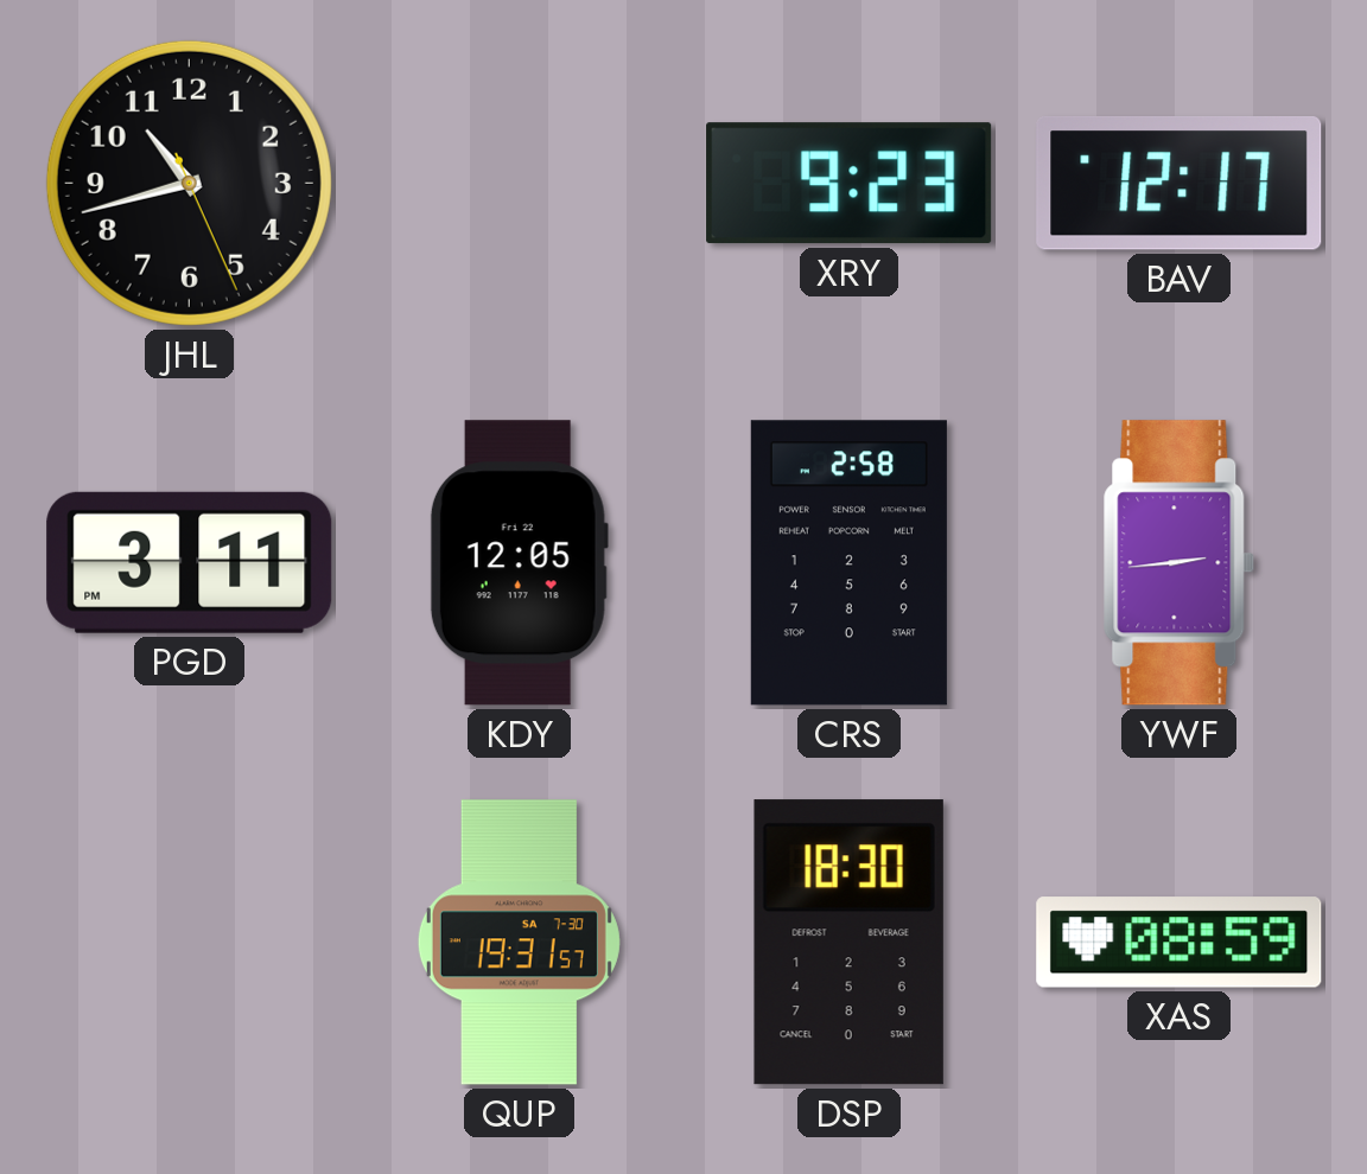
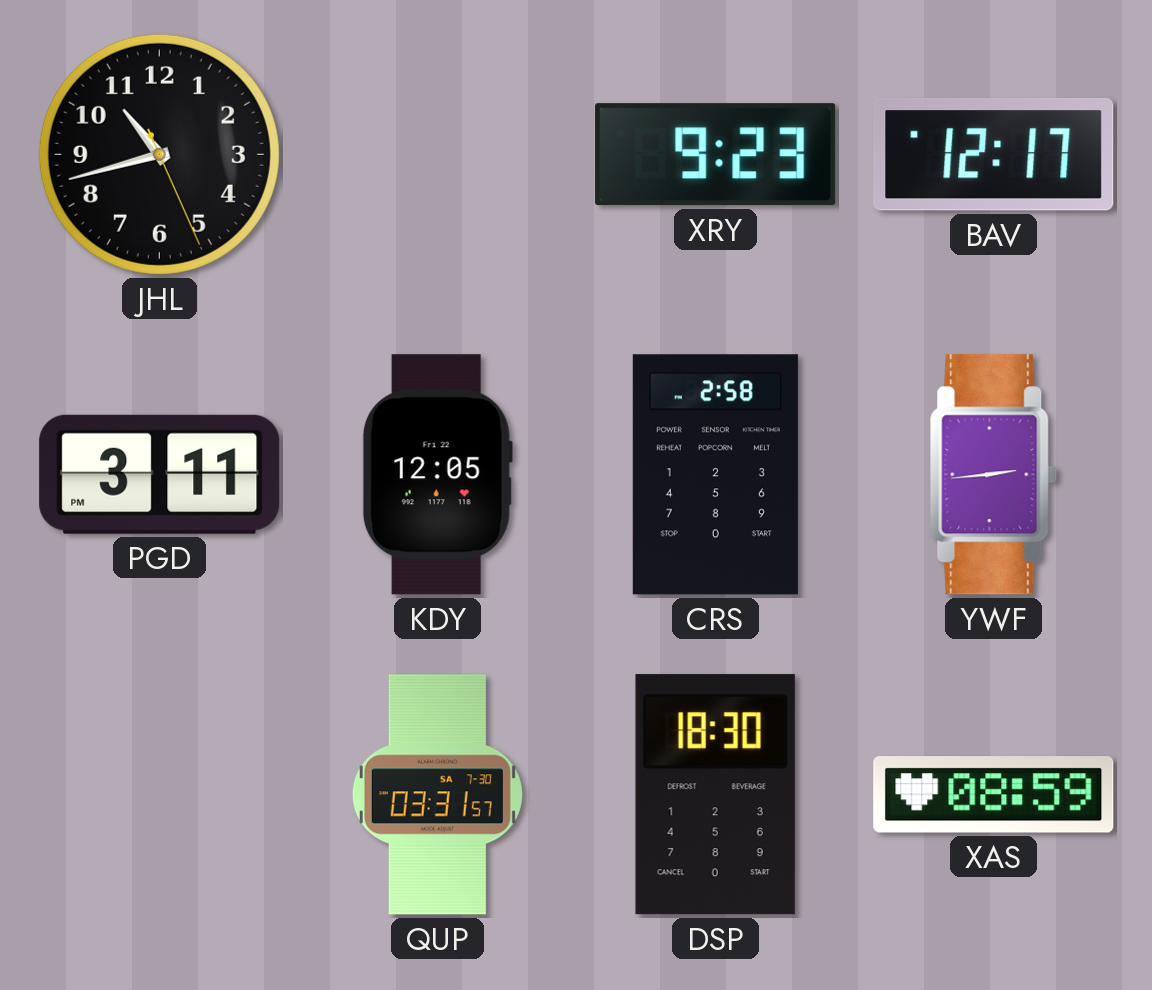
QUP: 19:31 -> 03:31 (437, 795)
